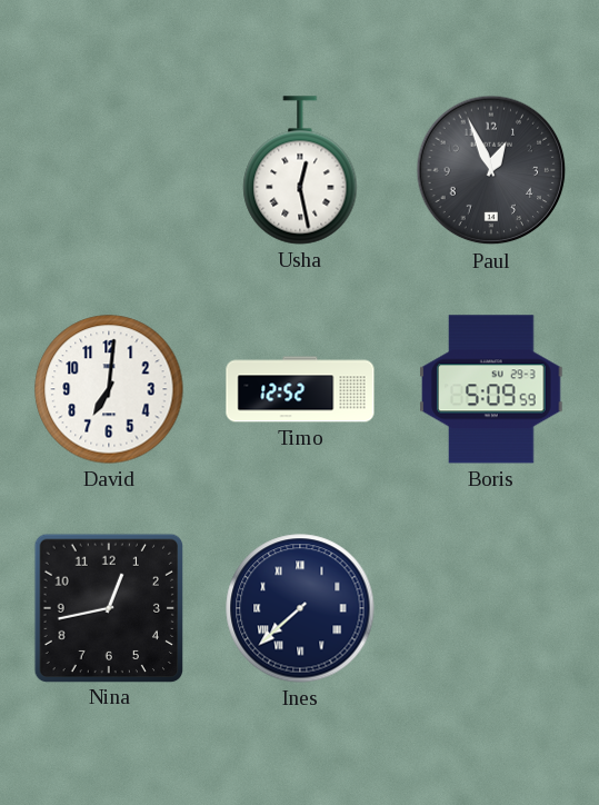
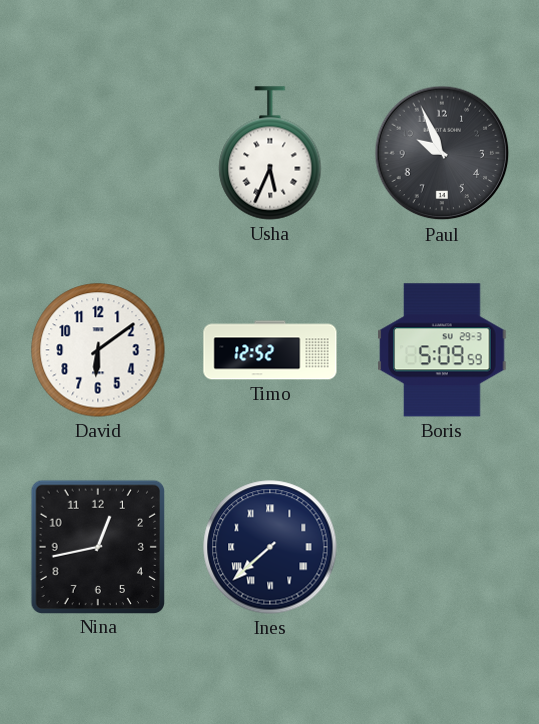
Usha: 12:28 -> 5:34 (270, 153)
Paul: 12:56 -> 9:56 (442, 153)
David: 7:01 -> 6:09 (98, 350)
